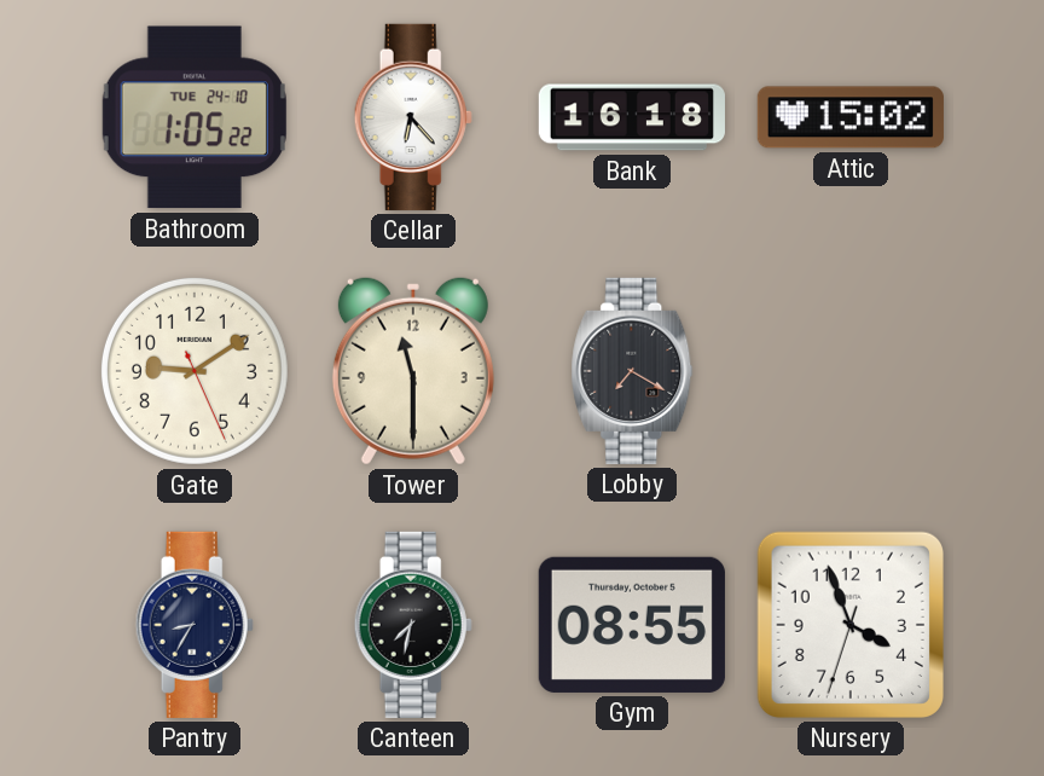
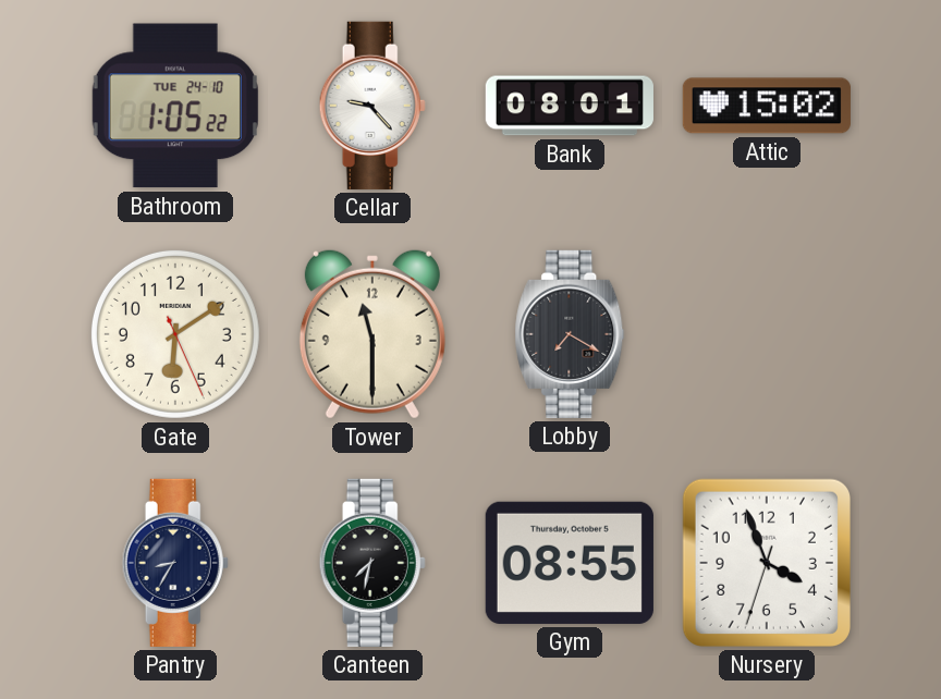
Cellar: 6:23 -> 9:23 (372, 106)
Bank: 16:18 -> 08:01 (570, 106)
Gate: 9:09 -> 6:09 (175, 334)
